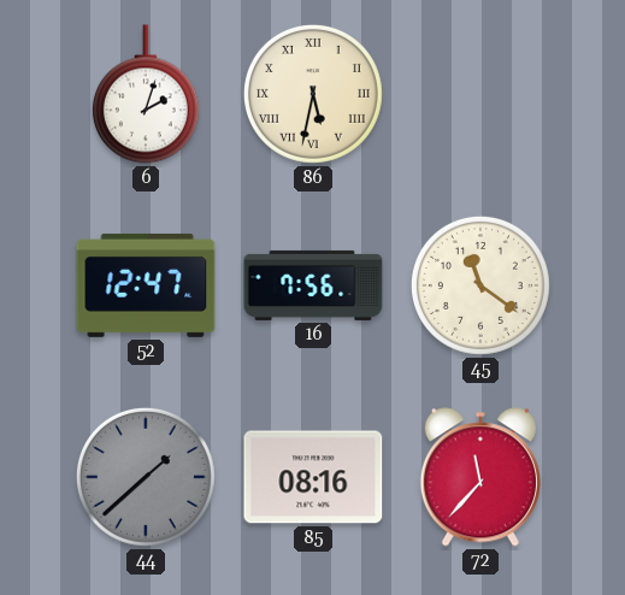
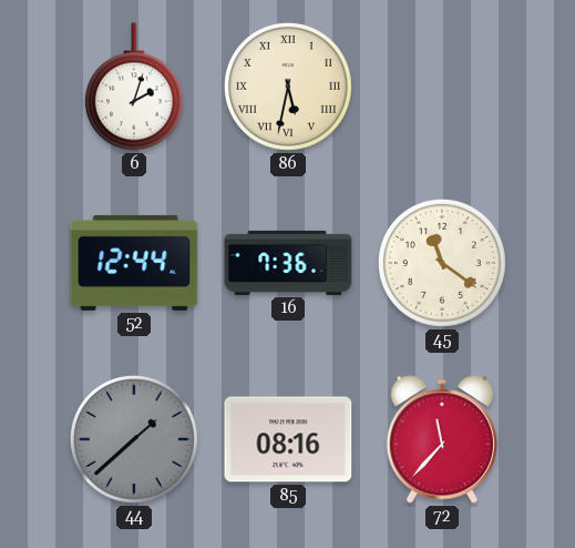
52: 12:47 -> 12:44 (134, 263)
16: 7:56 -> 7:36 (288, 263)
